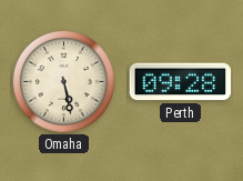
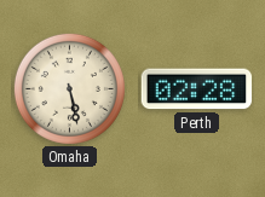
Perth: 09:28 -> 02:28 (197, 89)
